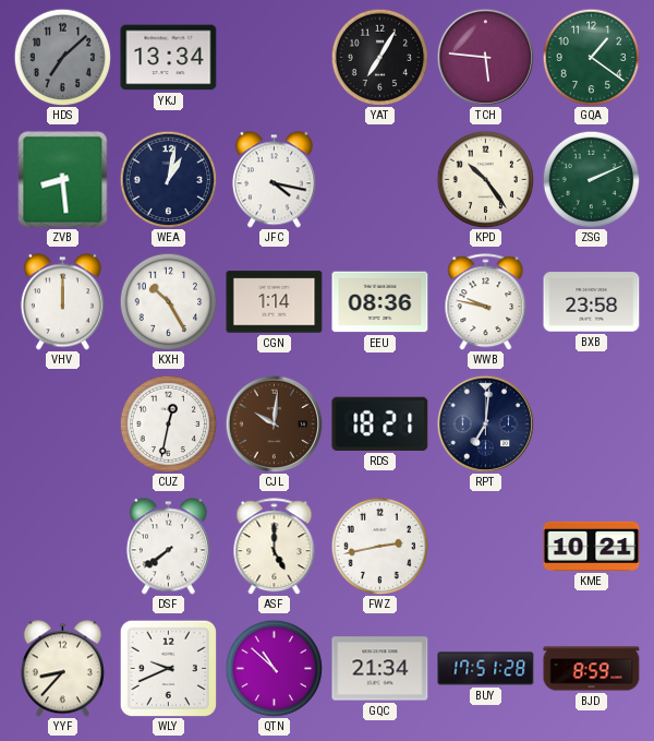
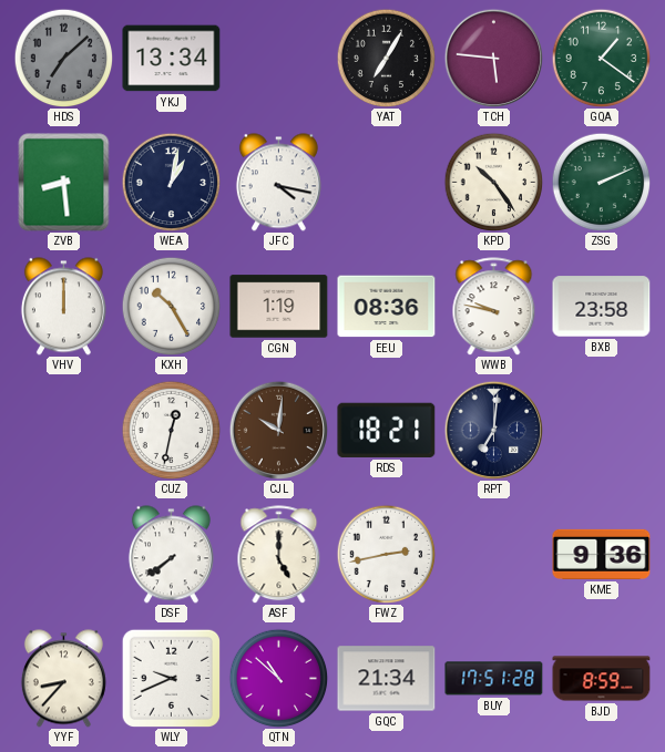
CGN: 1:14 -> 1:19 (279, 307)
KME: 10:21 -> 9:36 (602, 554)
